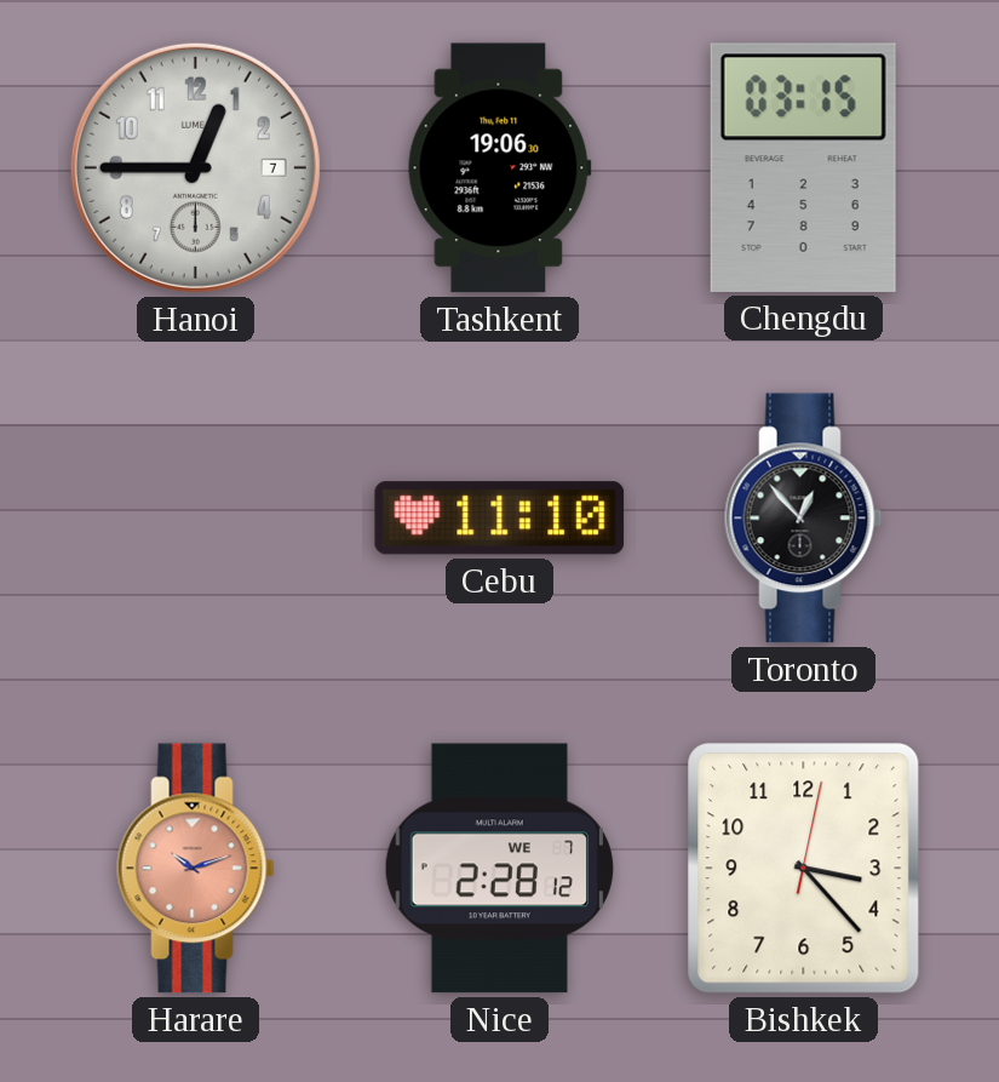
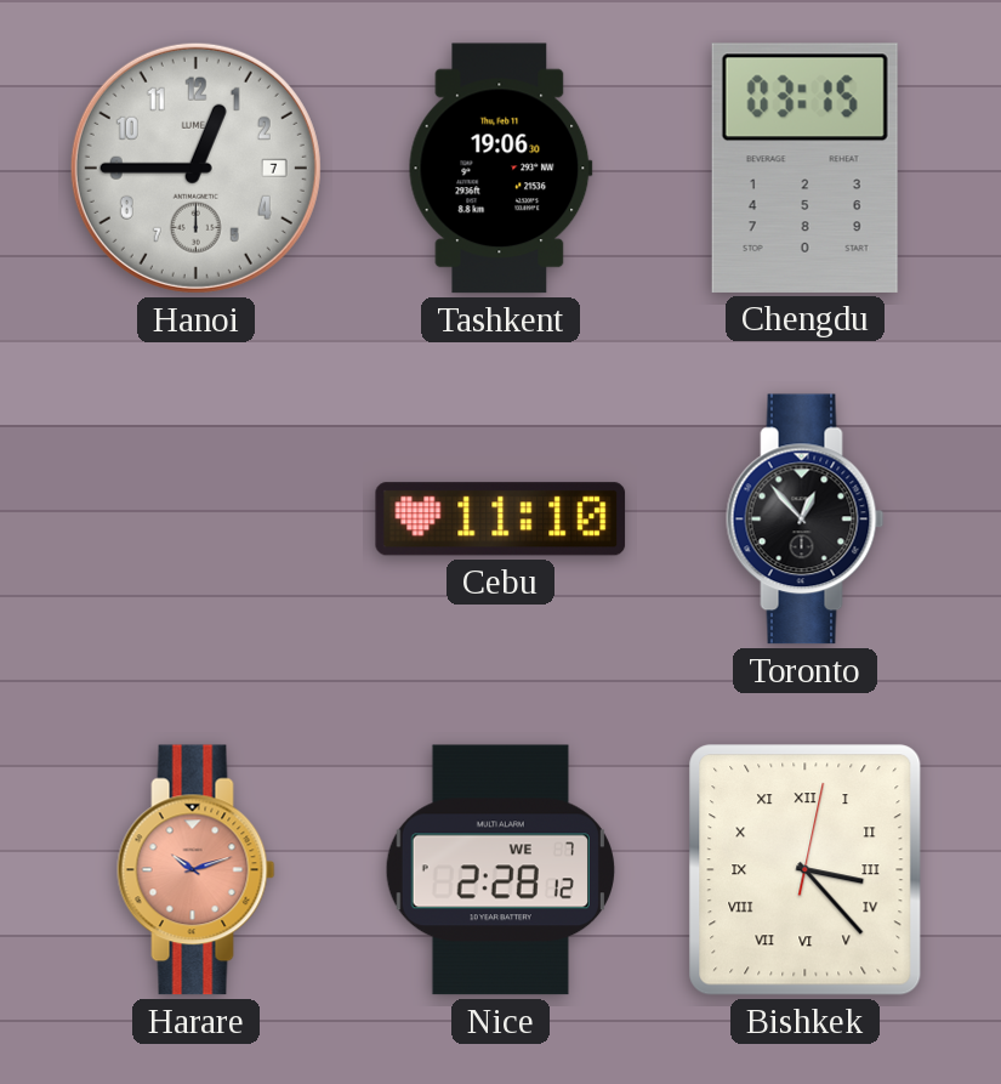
Bishkek numerals: Arabic -> Roman (806, 870)
